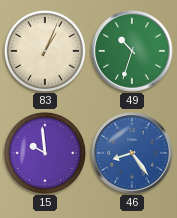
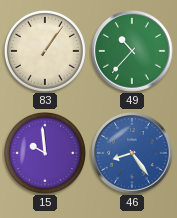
83: 1:04 -> 1:06 (45, 51)
49: 10:33 -> 10:37 (132, 51)
